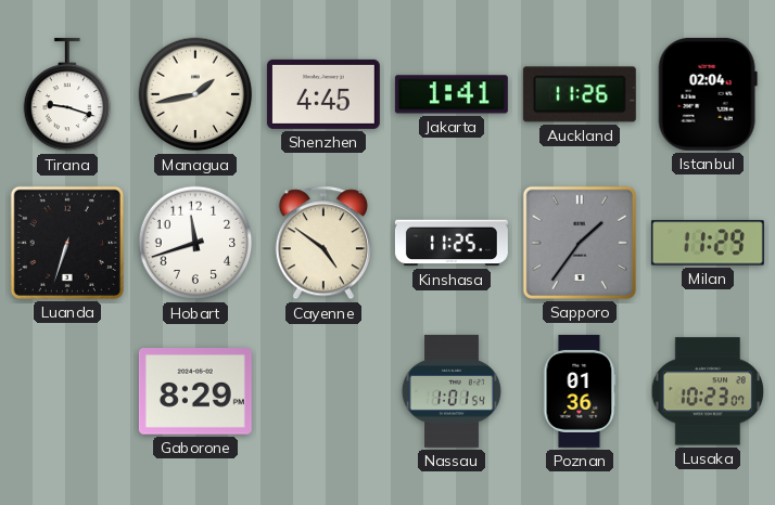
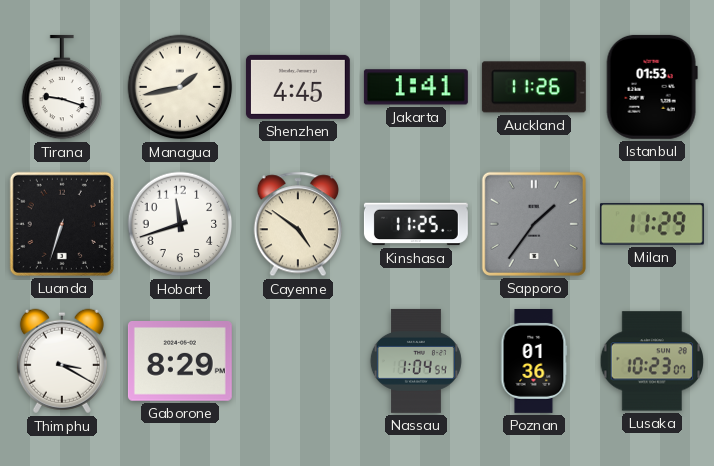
Istanbul: 02:04 -> 01:53 (652, 87)
Thimphu: none -> 3:20 (62, 361)
Nassau: 1:01 -> 1:04 (416, 361)
